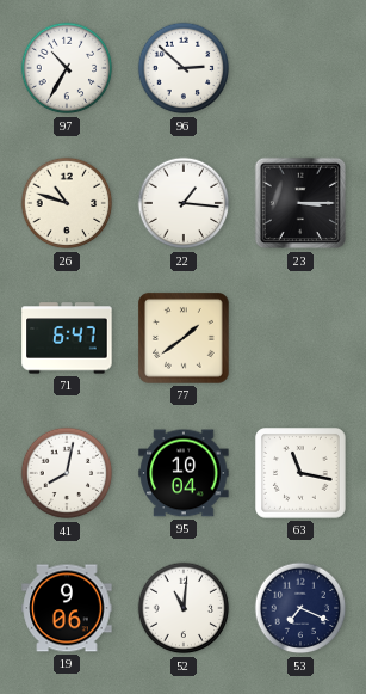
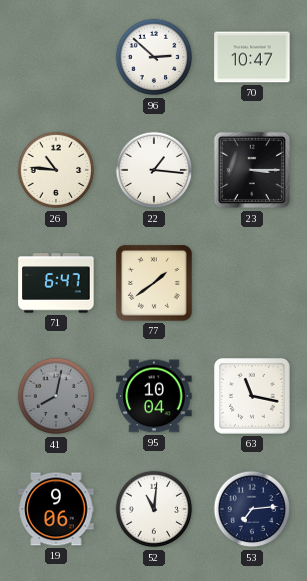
97: 10:35 -> none (67, 68)
70: none -> 10:47 (252, 57)
26: 10:48 -> 10:46 (56, 170)
41 dial: white -> grey (56, 396)
53: 7:19 -> 7:14 (252, 509)
